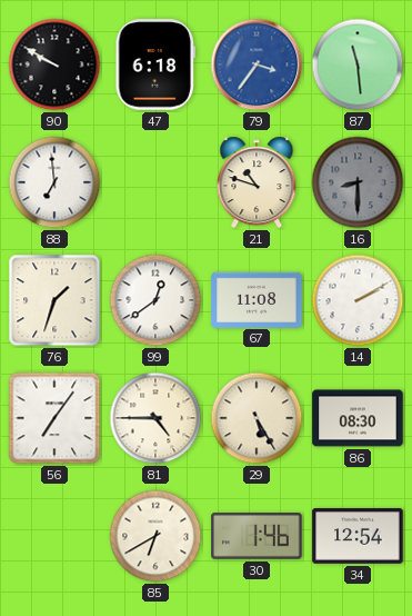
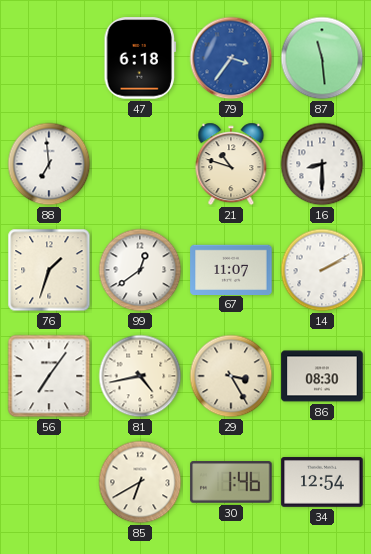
90: 9:50 -> none (54, 64)
16 dial: grey -> white (322, 164)
67: 11:08 -> 11:07 (231, 269)
81: 4:45 -> 4:43 (140, 376)
29: 5:25 -> 3:25 (231, 376)
